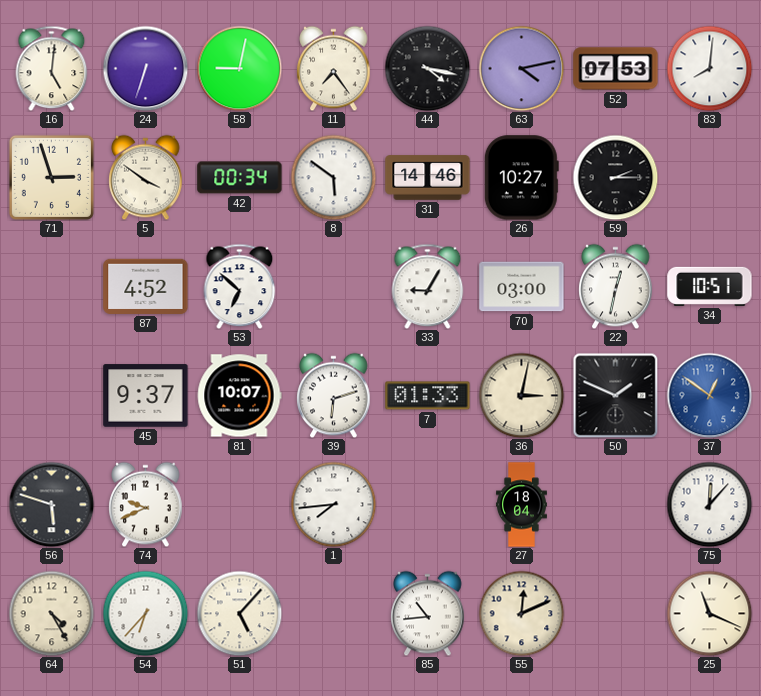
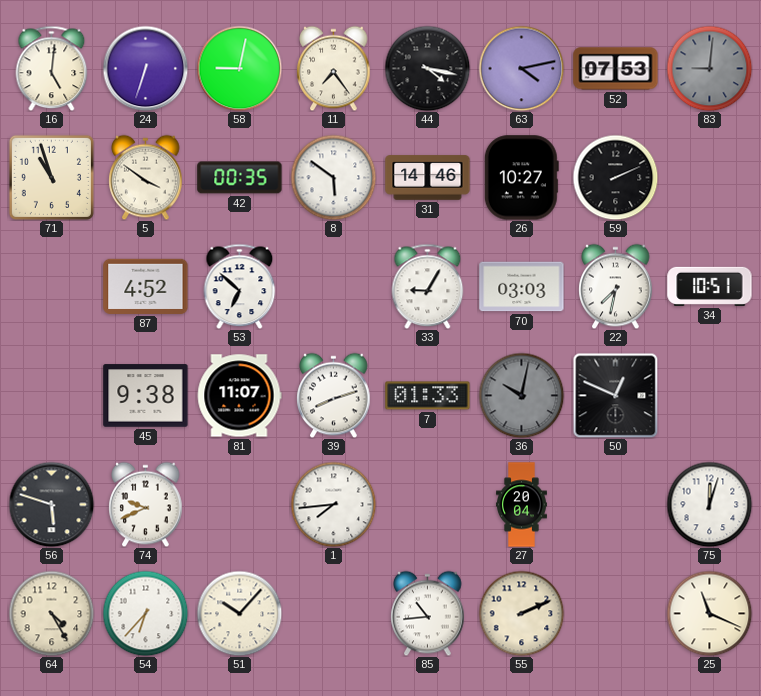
83: 8:01 -> 9:01 (709, 68)
83 dial: white -> grey (709, 68)
71: 2:57 -> 10:57 (51, 177)
42: 00:34 -> 00:35 (240, 178)
59: 2:15 -> 2:11 (615, 177)
70: 03:00 -> 03:03 (522, 287)
22: 12:32 -> 7:32 (616, 286)
45: 9:37 -> 9:38 (146, 396)
81: 10:07 -> 11:07 (239, 396)
39: 6:12 -> 8:12 (334, 395)
36: 3:02 -> 10:02 (521, 395)
36 dial: cream -> grey (521, 395)
50: 1:49 -> 12:49 (615, 395)
37: 12:51 -> none (709, 395)
27: 18:04 -> 20:04 (522, 505)
75: 12:07 -> 12:03 (709, 504)
51: 5:07 -> 10:07 (239, 613)
55: 12:11 -> 2:11 (521, 613)
